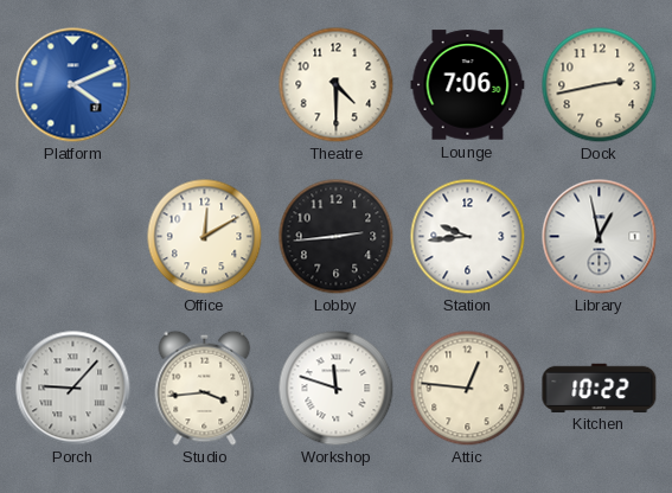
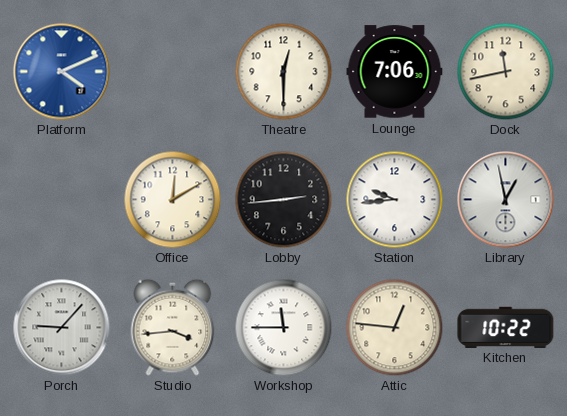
Theatre: 4:30 -> 12:30 (283, 71)
Dock: 2:43 -> 11:43 (505, 71)
Workshop: 11:48 -> 11:45 (283, 327)
